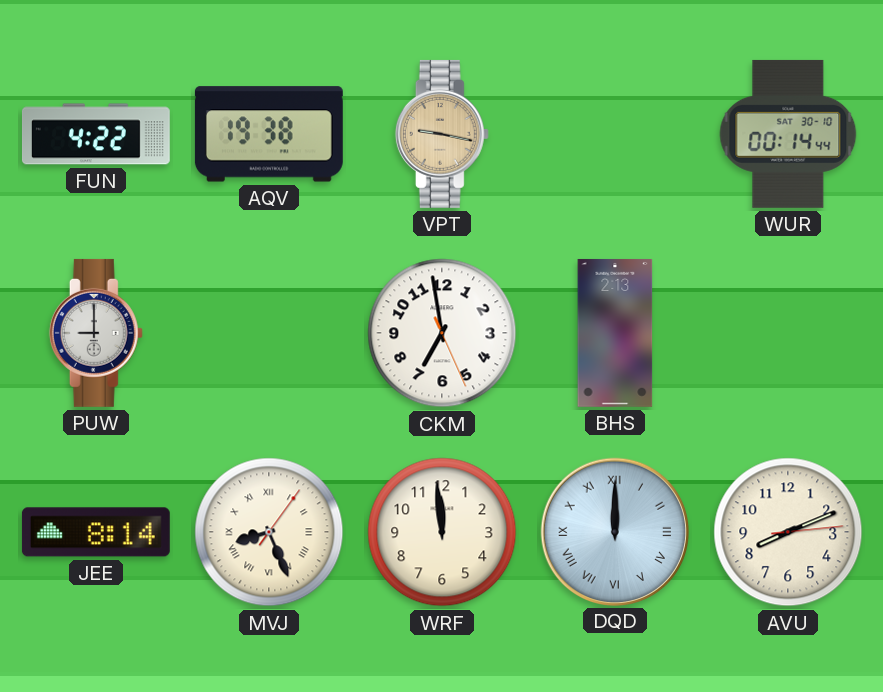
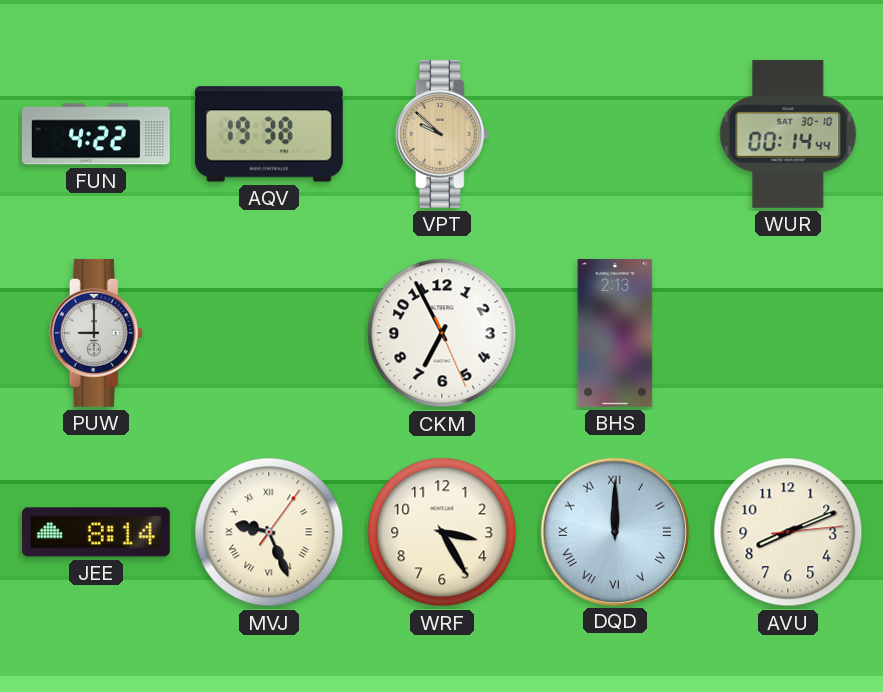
VPT: 9:17 -> 9:52 (442, 134)
CKM: 6:58 -> 6:55 (442, 333)
MVJ: 8:26 -> 9:26 (269, 532)
WRF: 11:59 -> 3:25 (442, 532)
